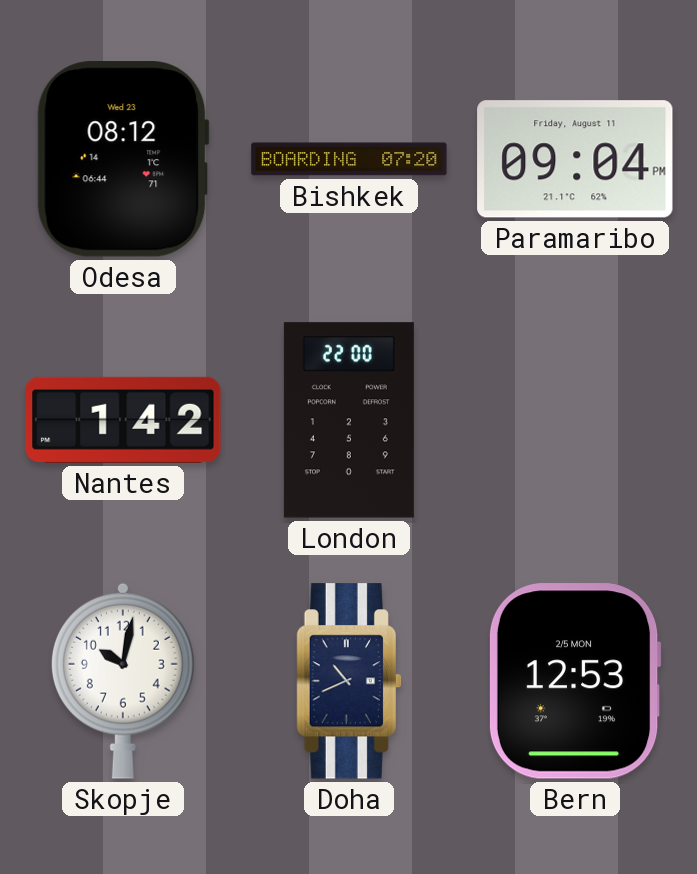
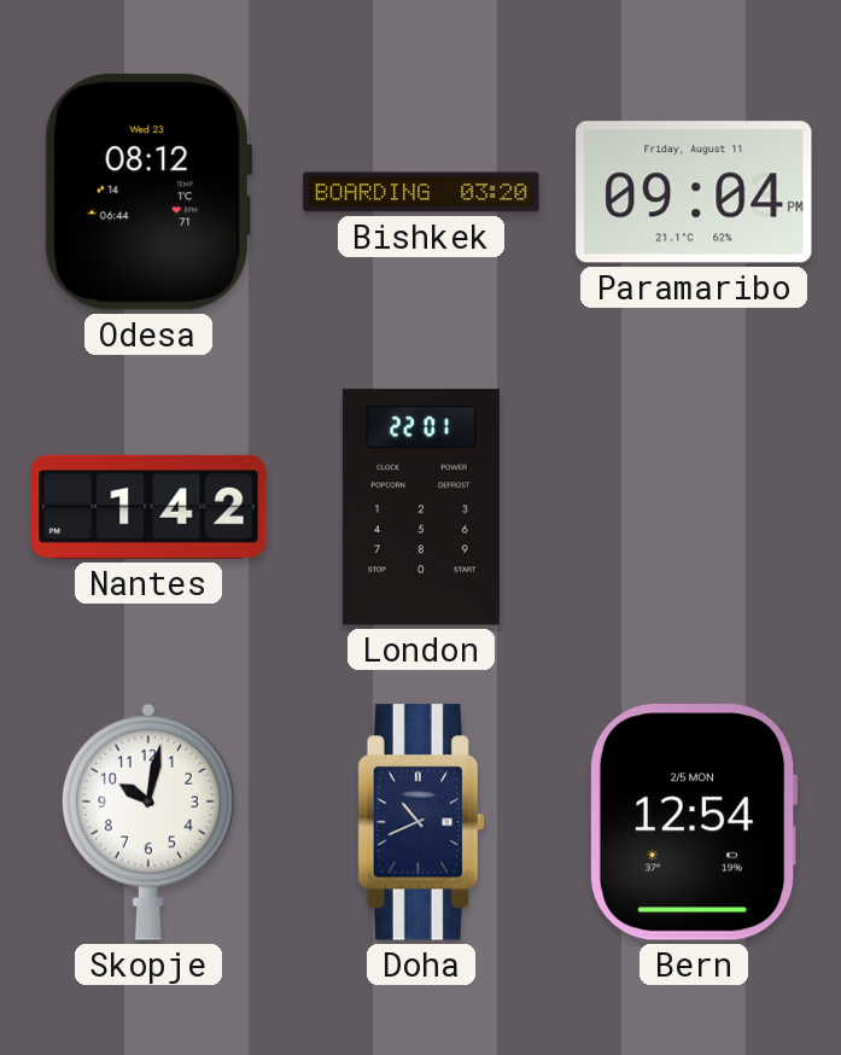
Bishkek: 07:20 -> 03:20 (421, 192)
London: 22:00 -> 22:01 (421, 507)
Bern: 12:53 -> 12:54 (694, 822)
